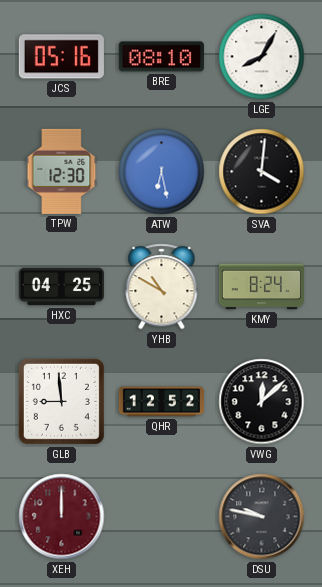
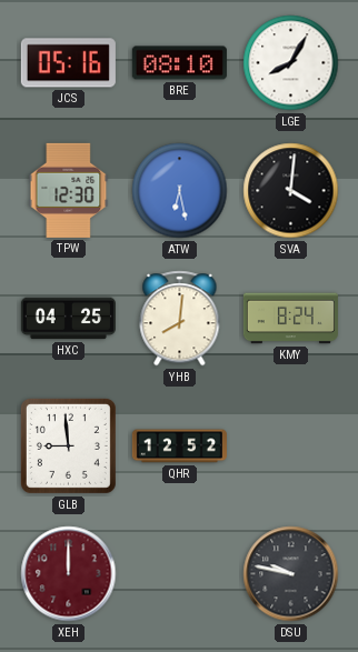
YHB: 10:50 -> 8:01 (180, 319)
VWG: 12:08 -> none (262, 402)
